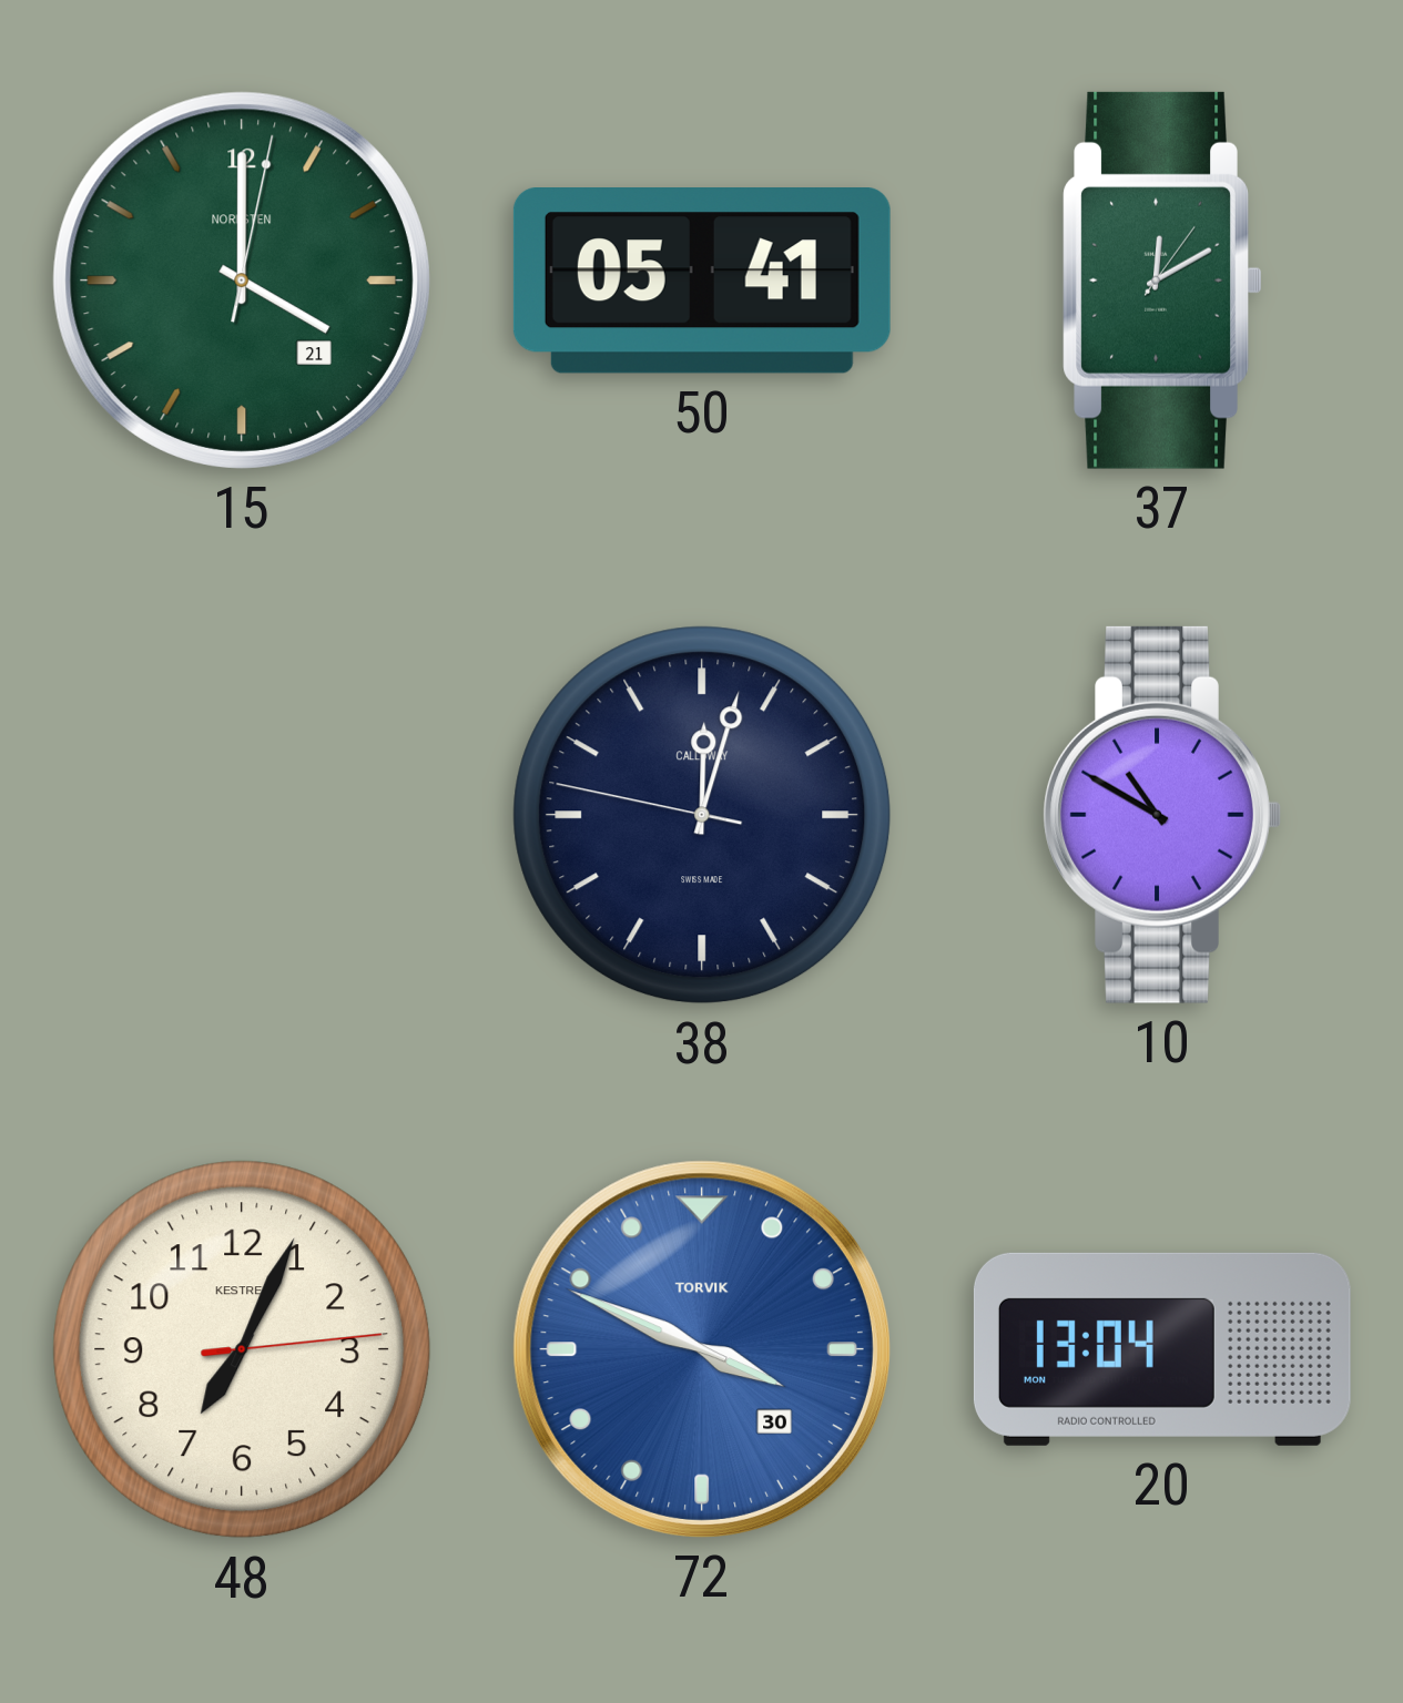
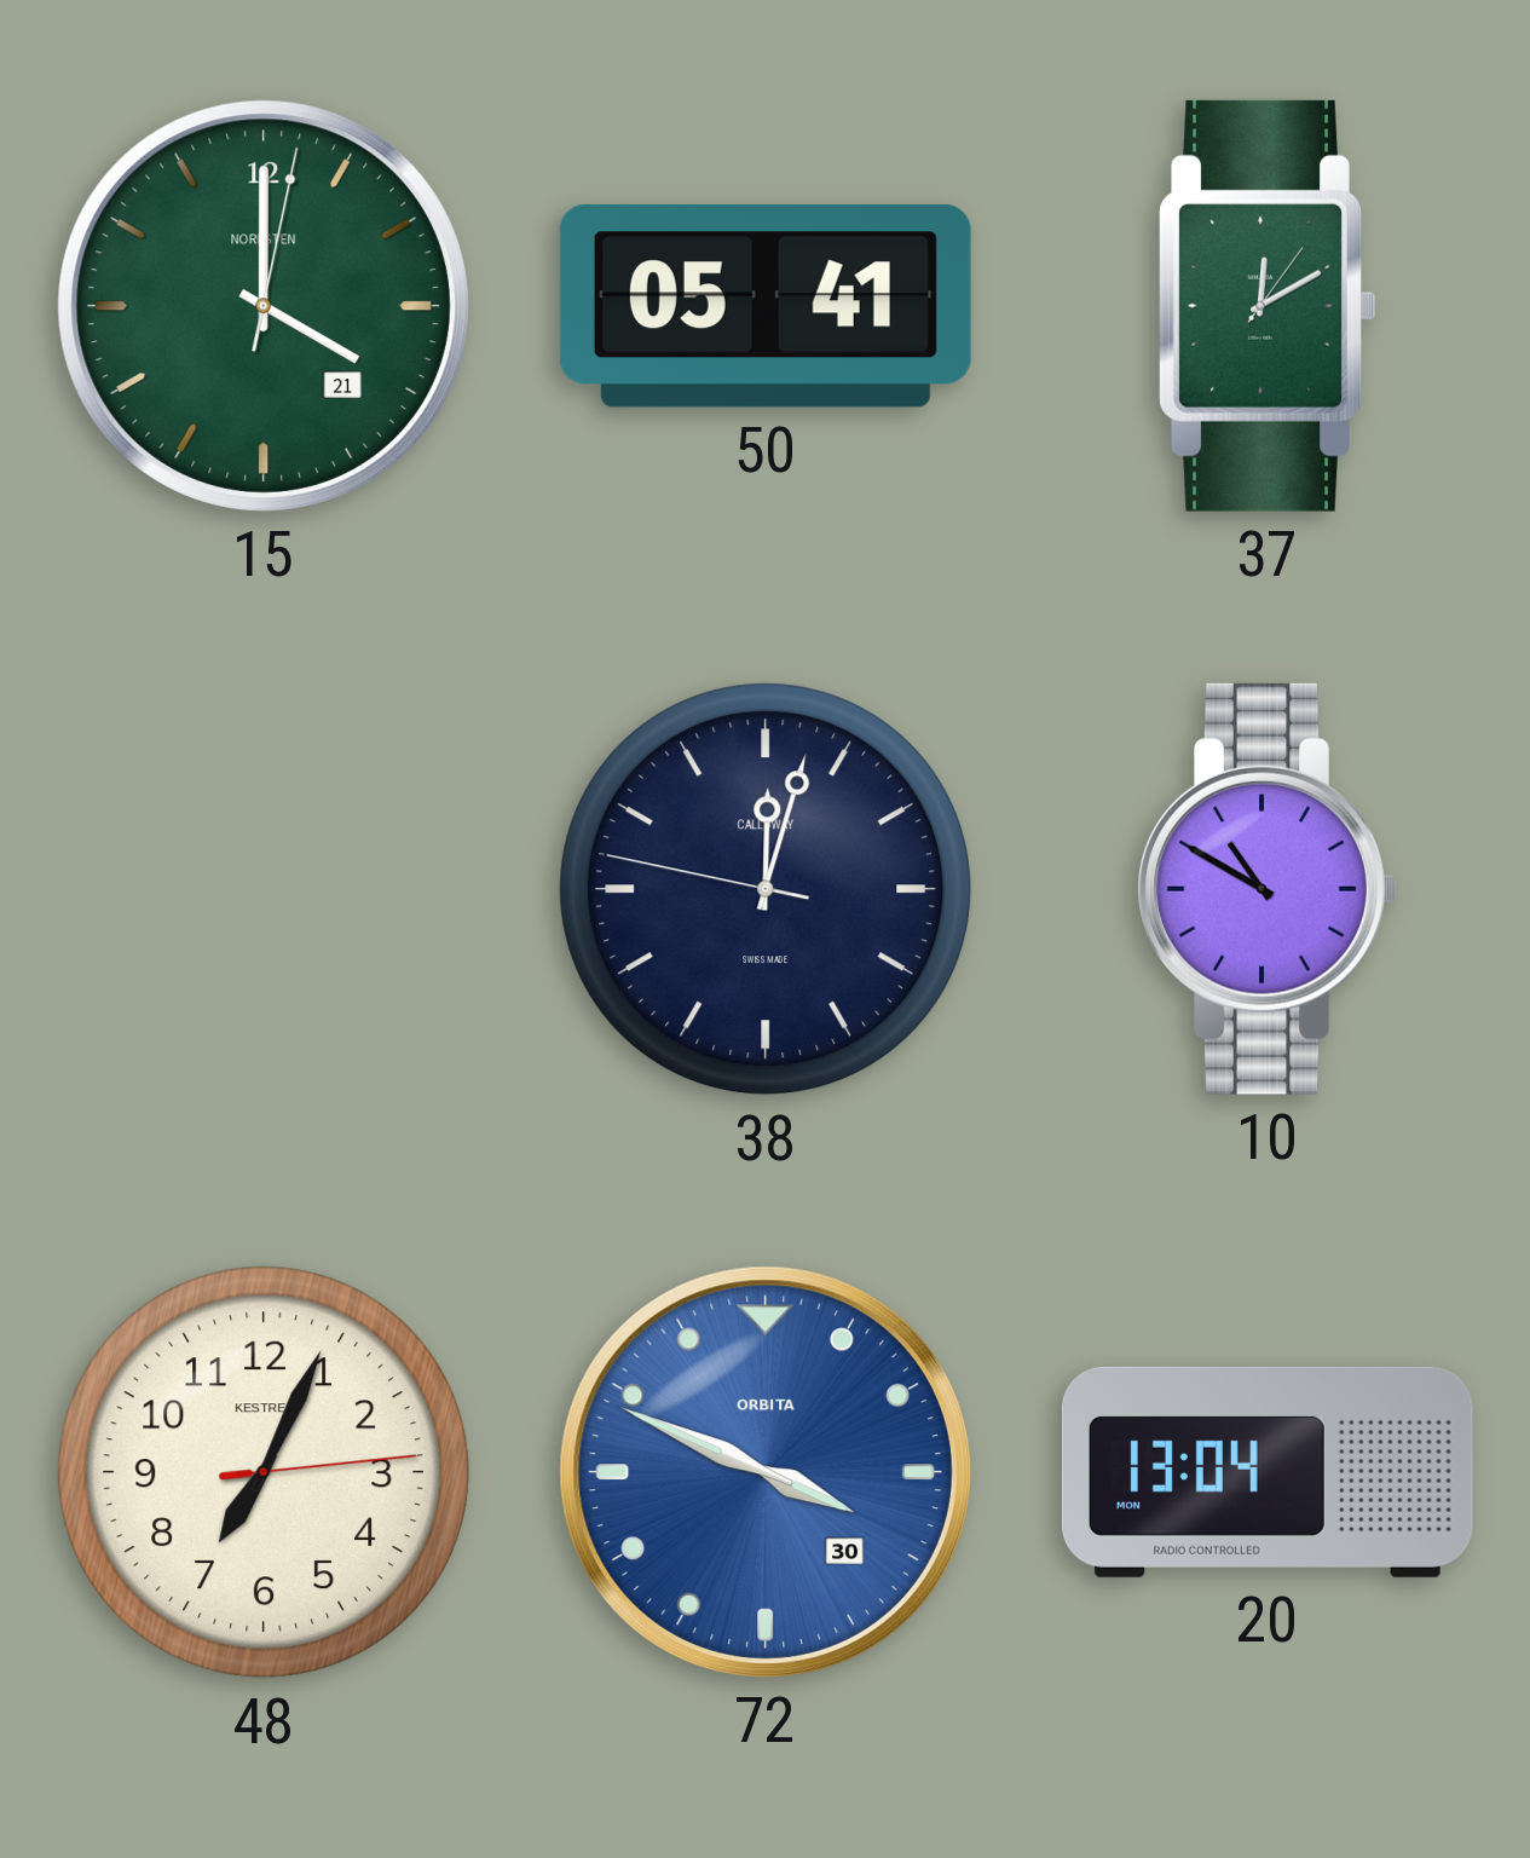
72 brand: TORVIK -> ORBITA (766, 1472)
